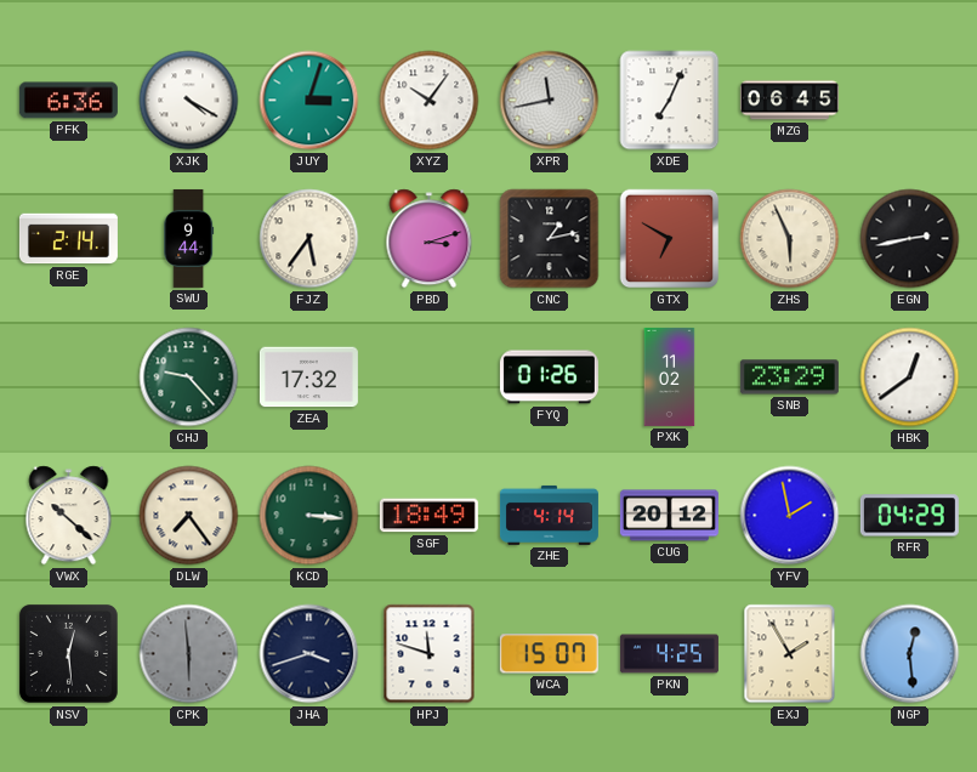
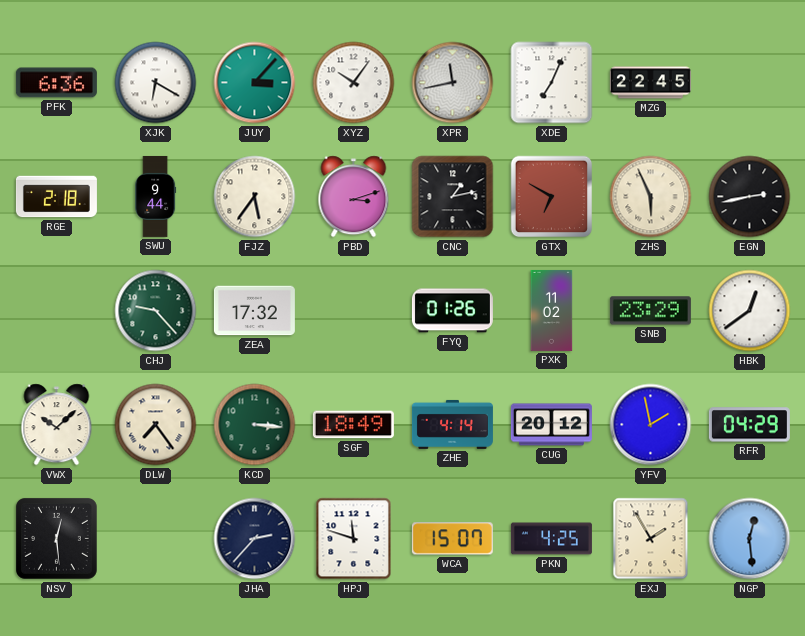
XJK: 4:20 -> 6:20 (156, 83)
JUY: 3:03 -> 3:07 (255, 83)
MZG: 06:45 -> 22:45 (650, 83)
RGE: 2:14 -> 2:18 (56, 197)
VWX: 10:22 -> 10:08 (57, 425)
CPK: 5:59 -> none (189, 654)
JHA: 3:42 -> 2:37 (255, 539)
